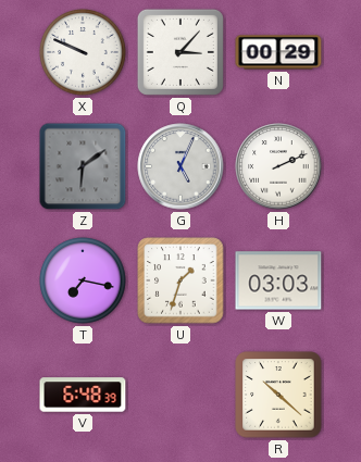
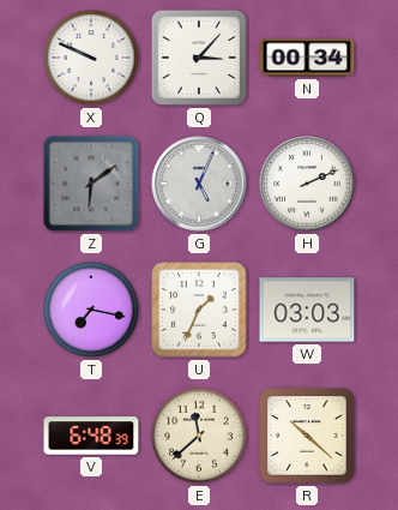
N: 00:29 -> 00:34 (307, 58)
U: 1:33 -> 1:34 (199, 310)
E: none -> 11:38 (199, 436)
